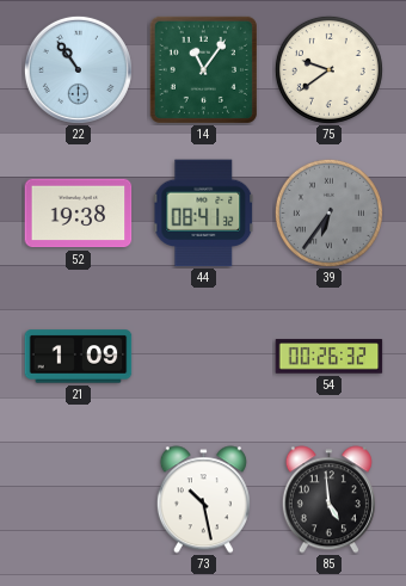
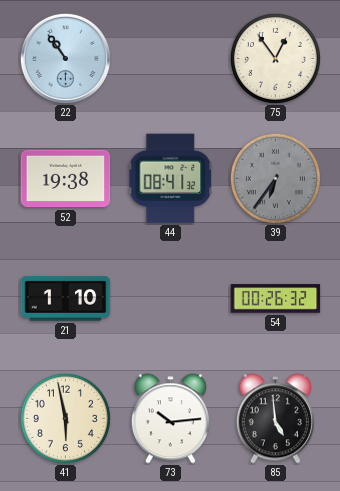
14: 11:06 -> none (203, 69)
75: 9:39 -> 12:54 (275, 58)
21: 1:09 -> 1:10 (66, 299)
41: none -> 5:58 (65, 418)
73: 10:28 -> 10:14 (170, 419)
